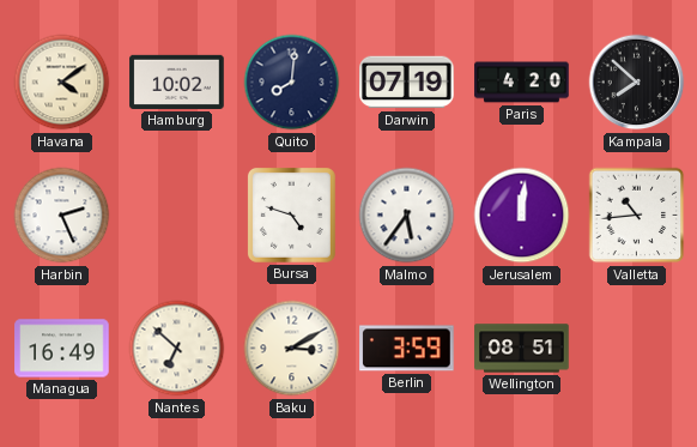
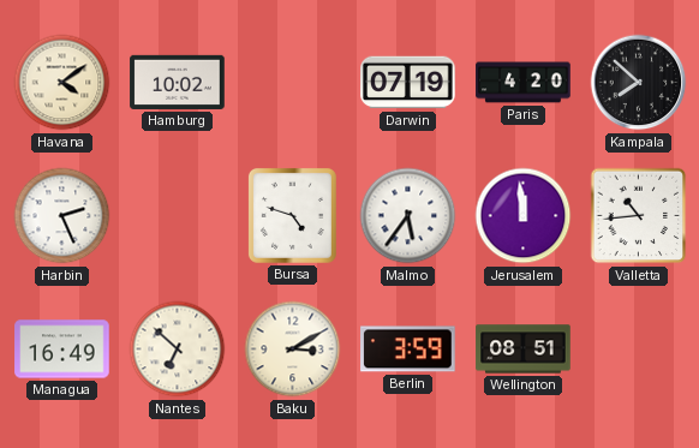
Quito: 8:01 -> none (292, 83)
Jerusalem: 12:01 -> 11:59 (524, 216)
